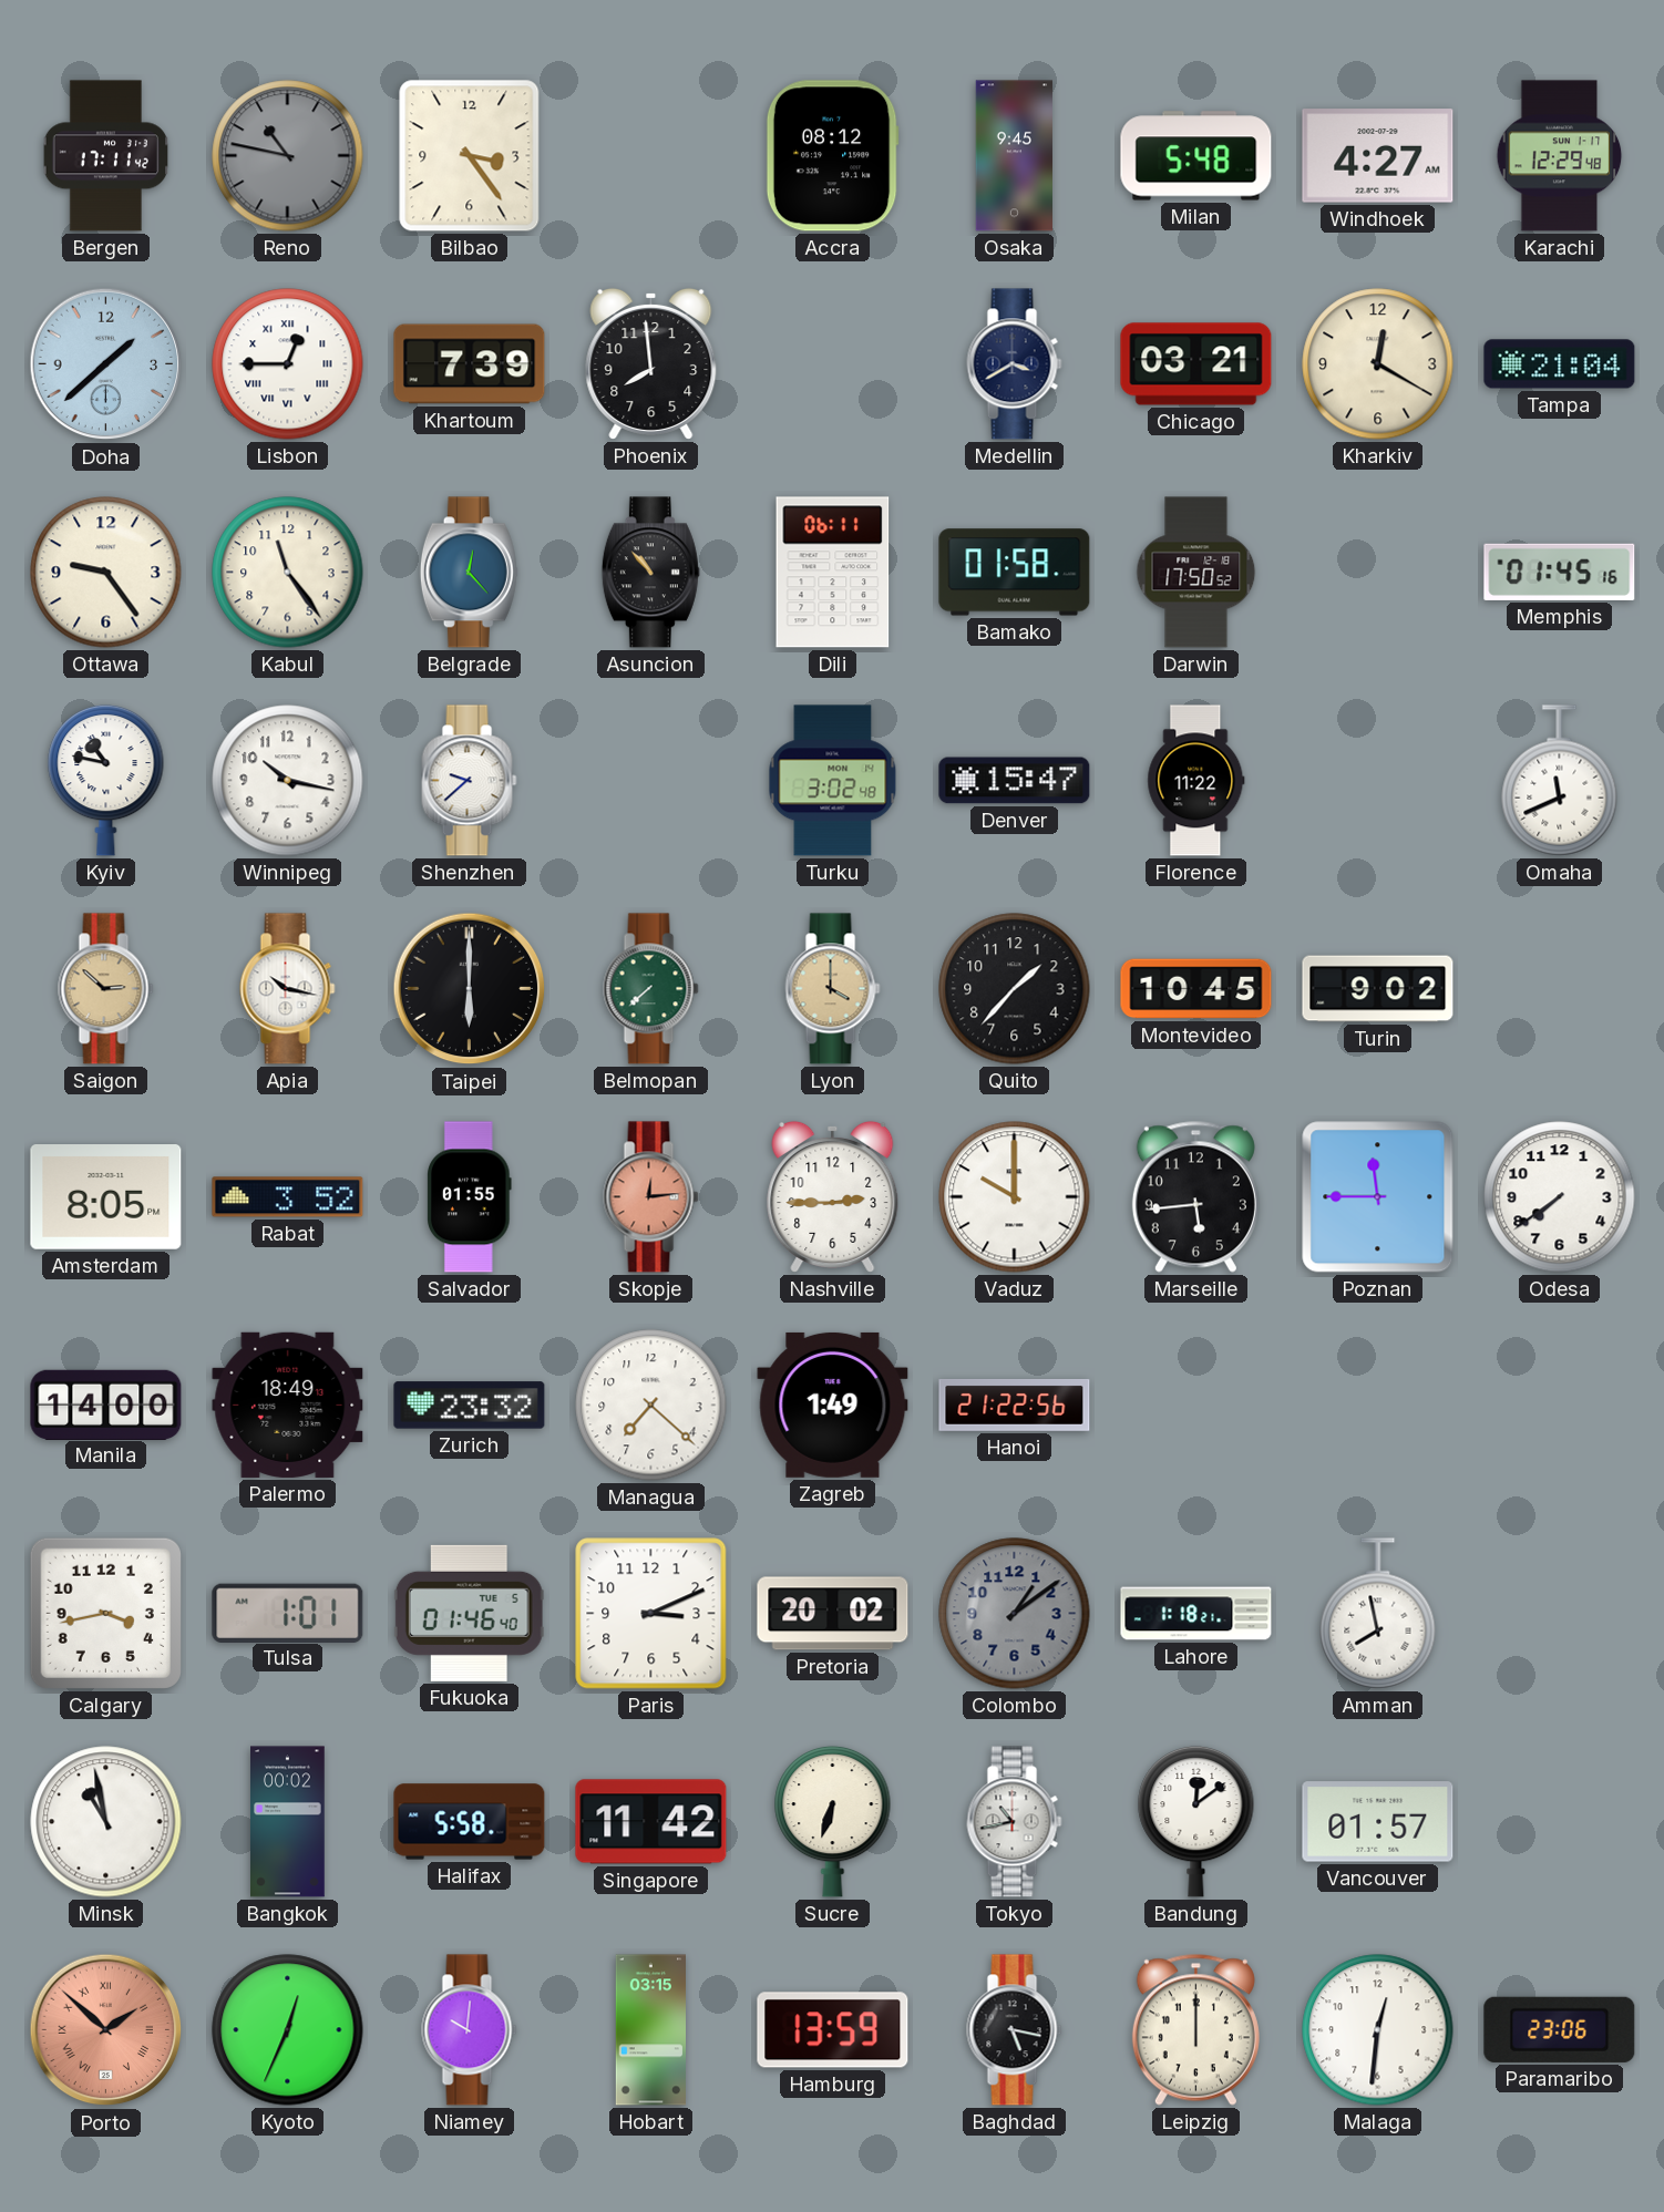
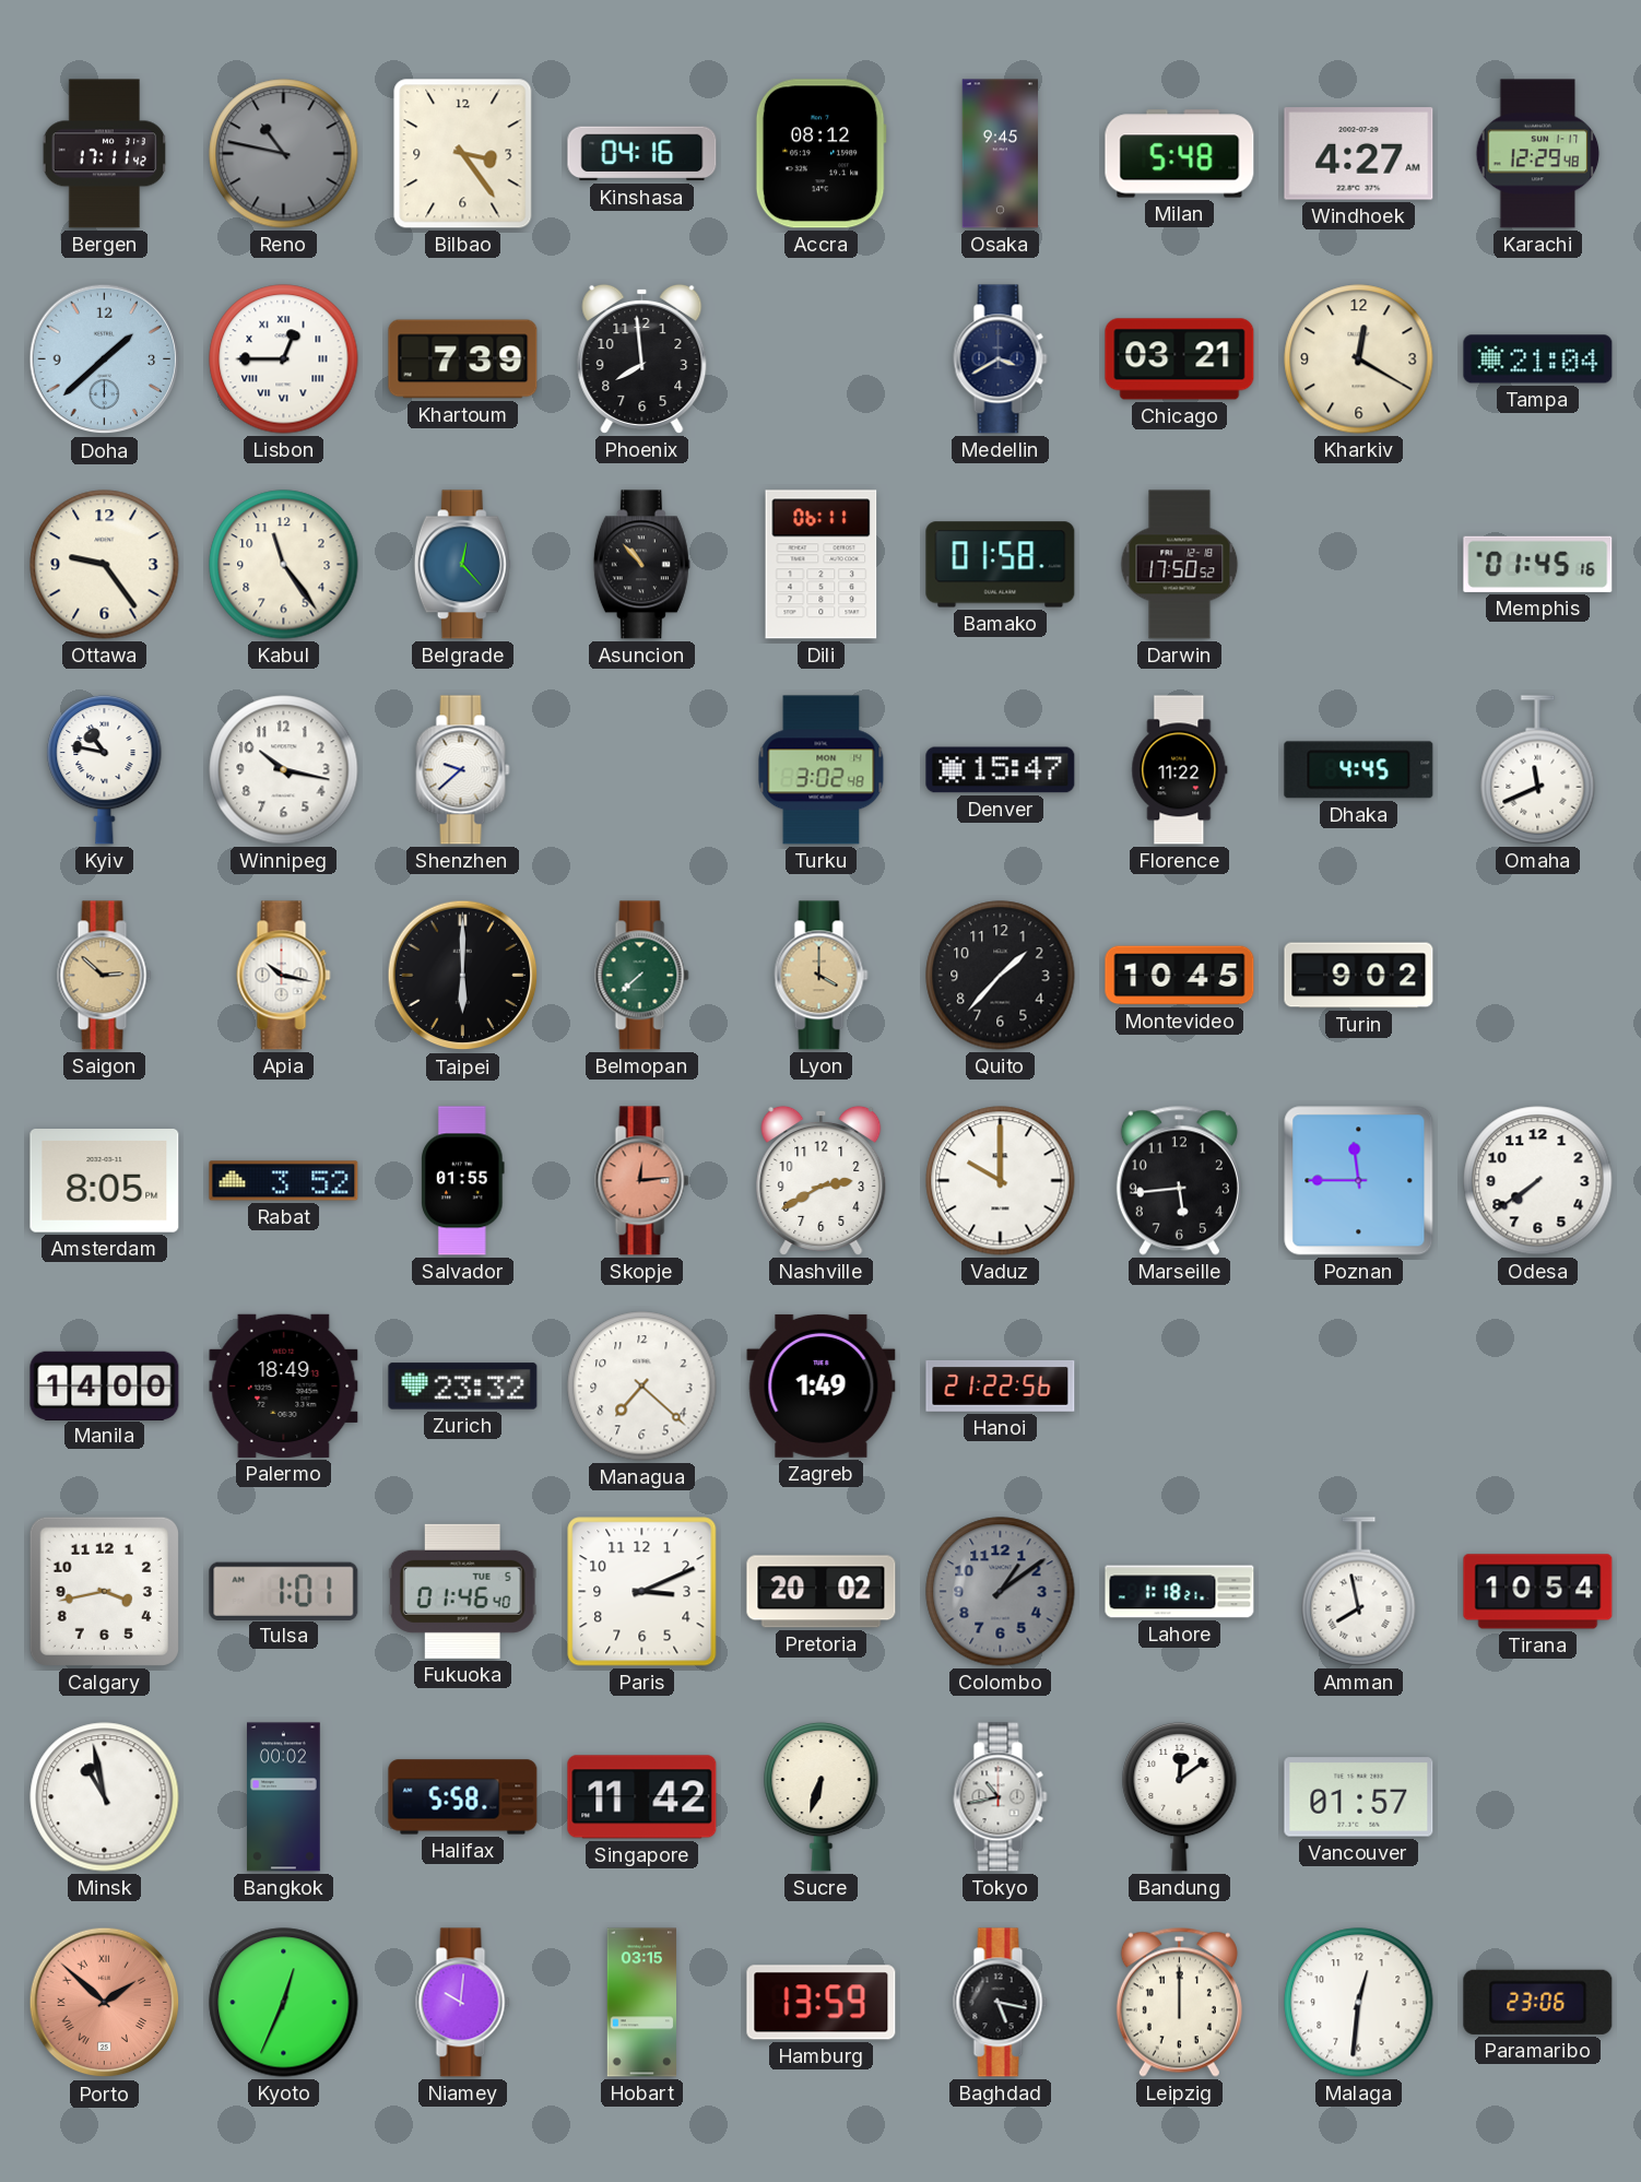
Kinshasa: none -> 04:16 (642, 154)
Dhaka: none -> 4:45 (1359, 770)
Nashville: 2:45 -> 2:40 (822, 1180)
Tirana: none -> 10:54 (1538, 1592)
